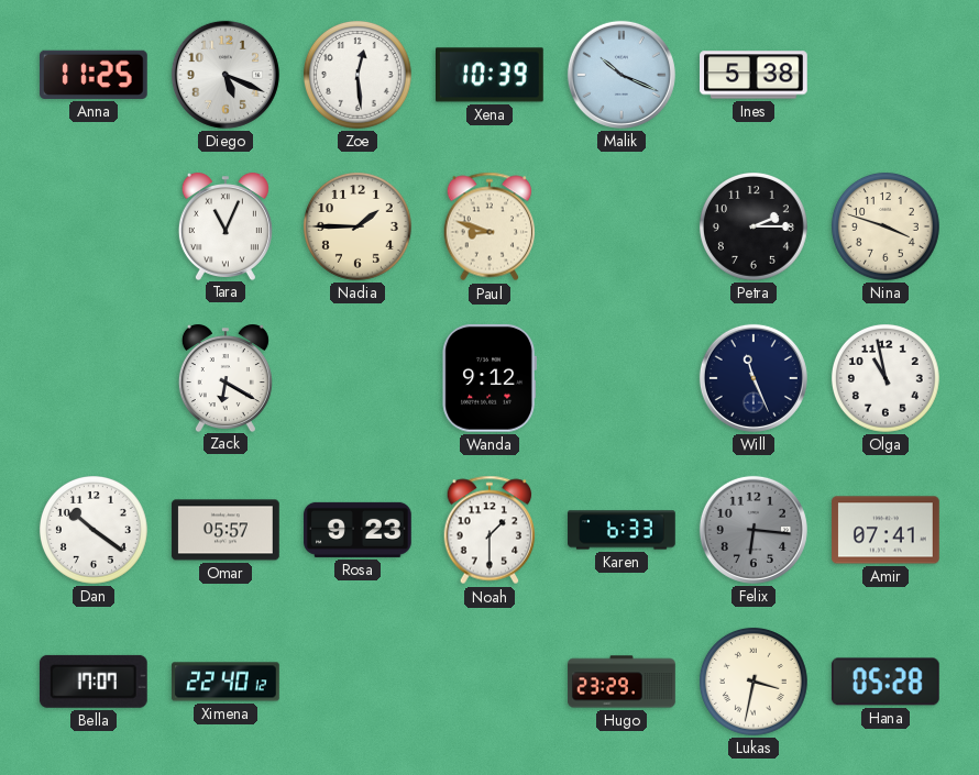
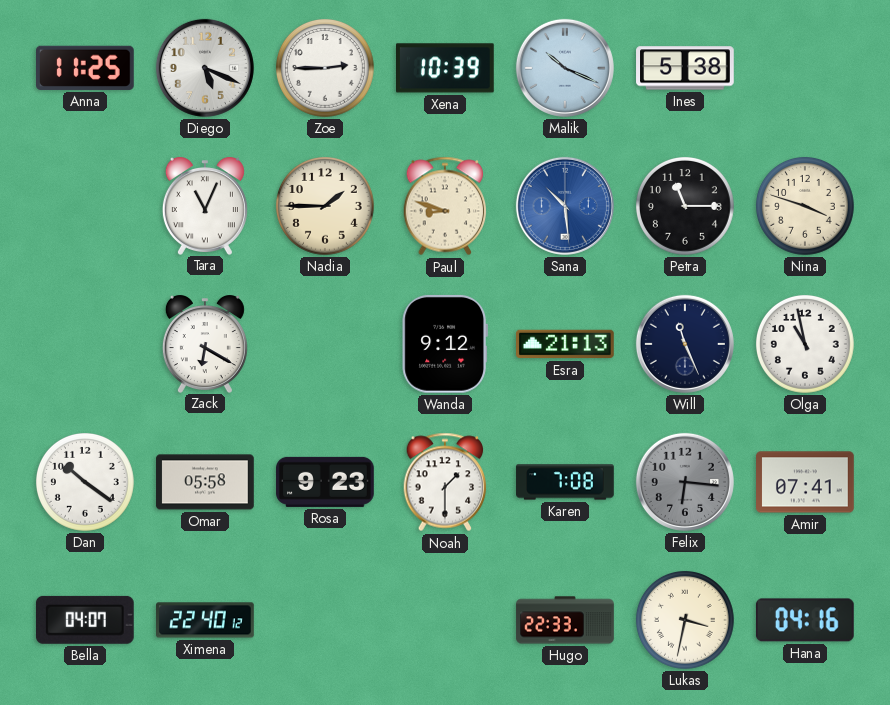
Zoe: 12:29 -> 2:45 (325, 68)
Sana: none -> 10:29 (565, 206)
Petra: 2:15 -> 11:15 (685, 206)
Esra: none -> 21:13 (566, 344)
Omar: 05:57 -> 05:58 (205, 482)
Karen: 6:33 -> 7:08 (565, 482)
Bella: 17:07 -> 04:07 (85, 620)
Hugo: 23:29 -> 22:33 (565, 620)
Hana: 05:28 -> 04:16 (805, 620)
